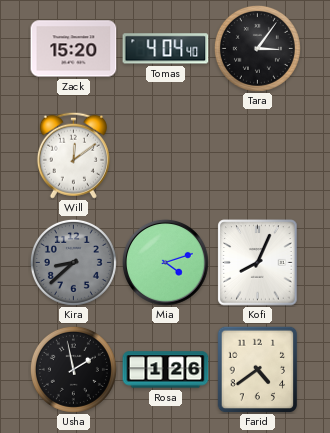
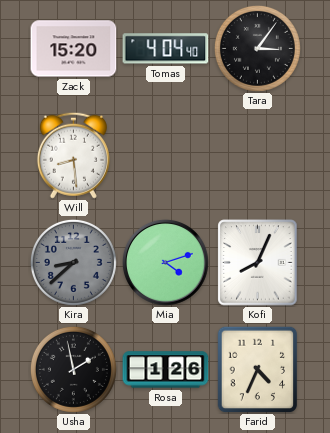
Will: 12:09 -> 8:29 (73, 155)
Farid: 4:39 -> 4:34 (258, 369)
